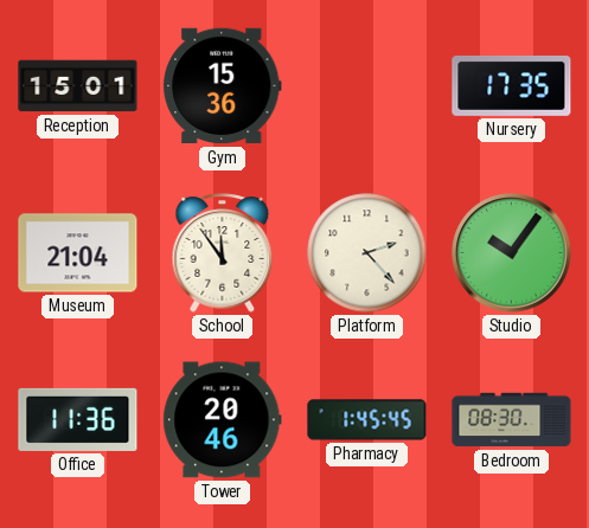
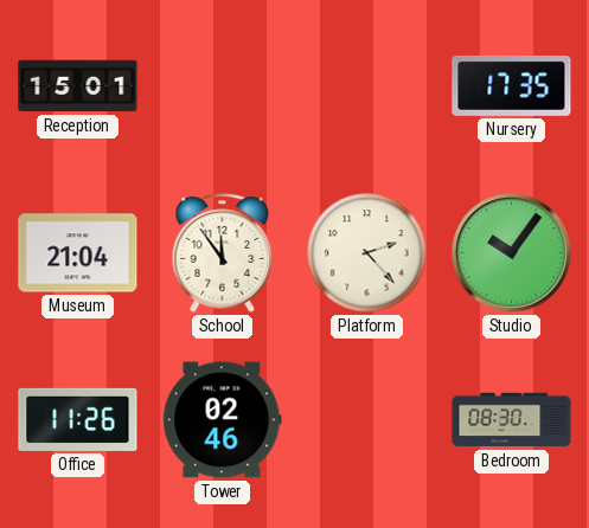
Gym: 15:36 -> none (223, 86)
Office: 11:36 -> 11:26 (78, 419)
Tower: 20:46 -> 02:46 (223, 420)
Pharmacy: 1:45 -> none (367, 420)
